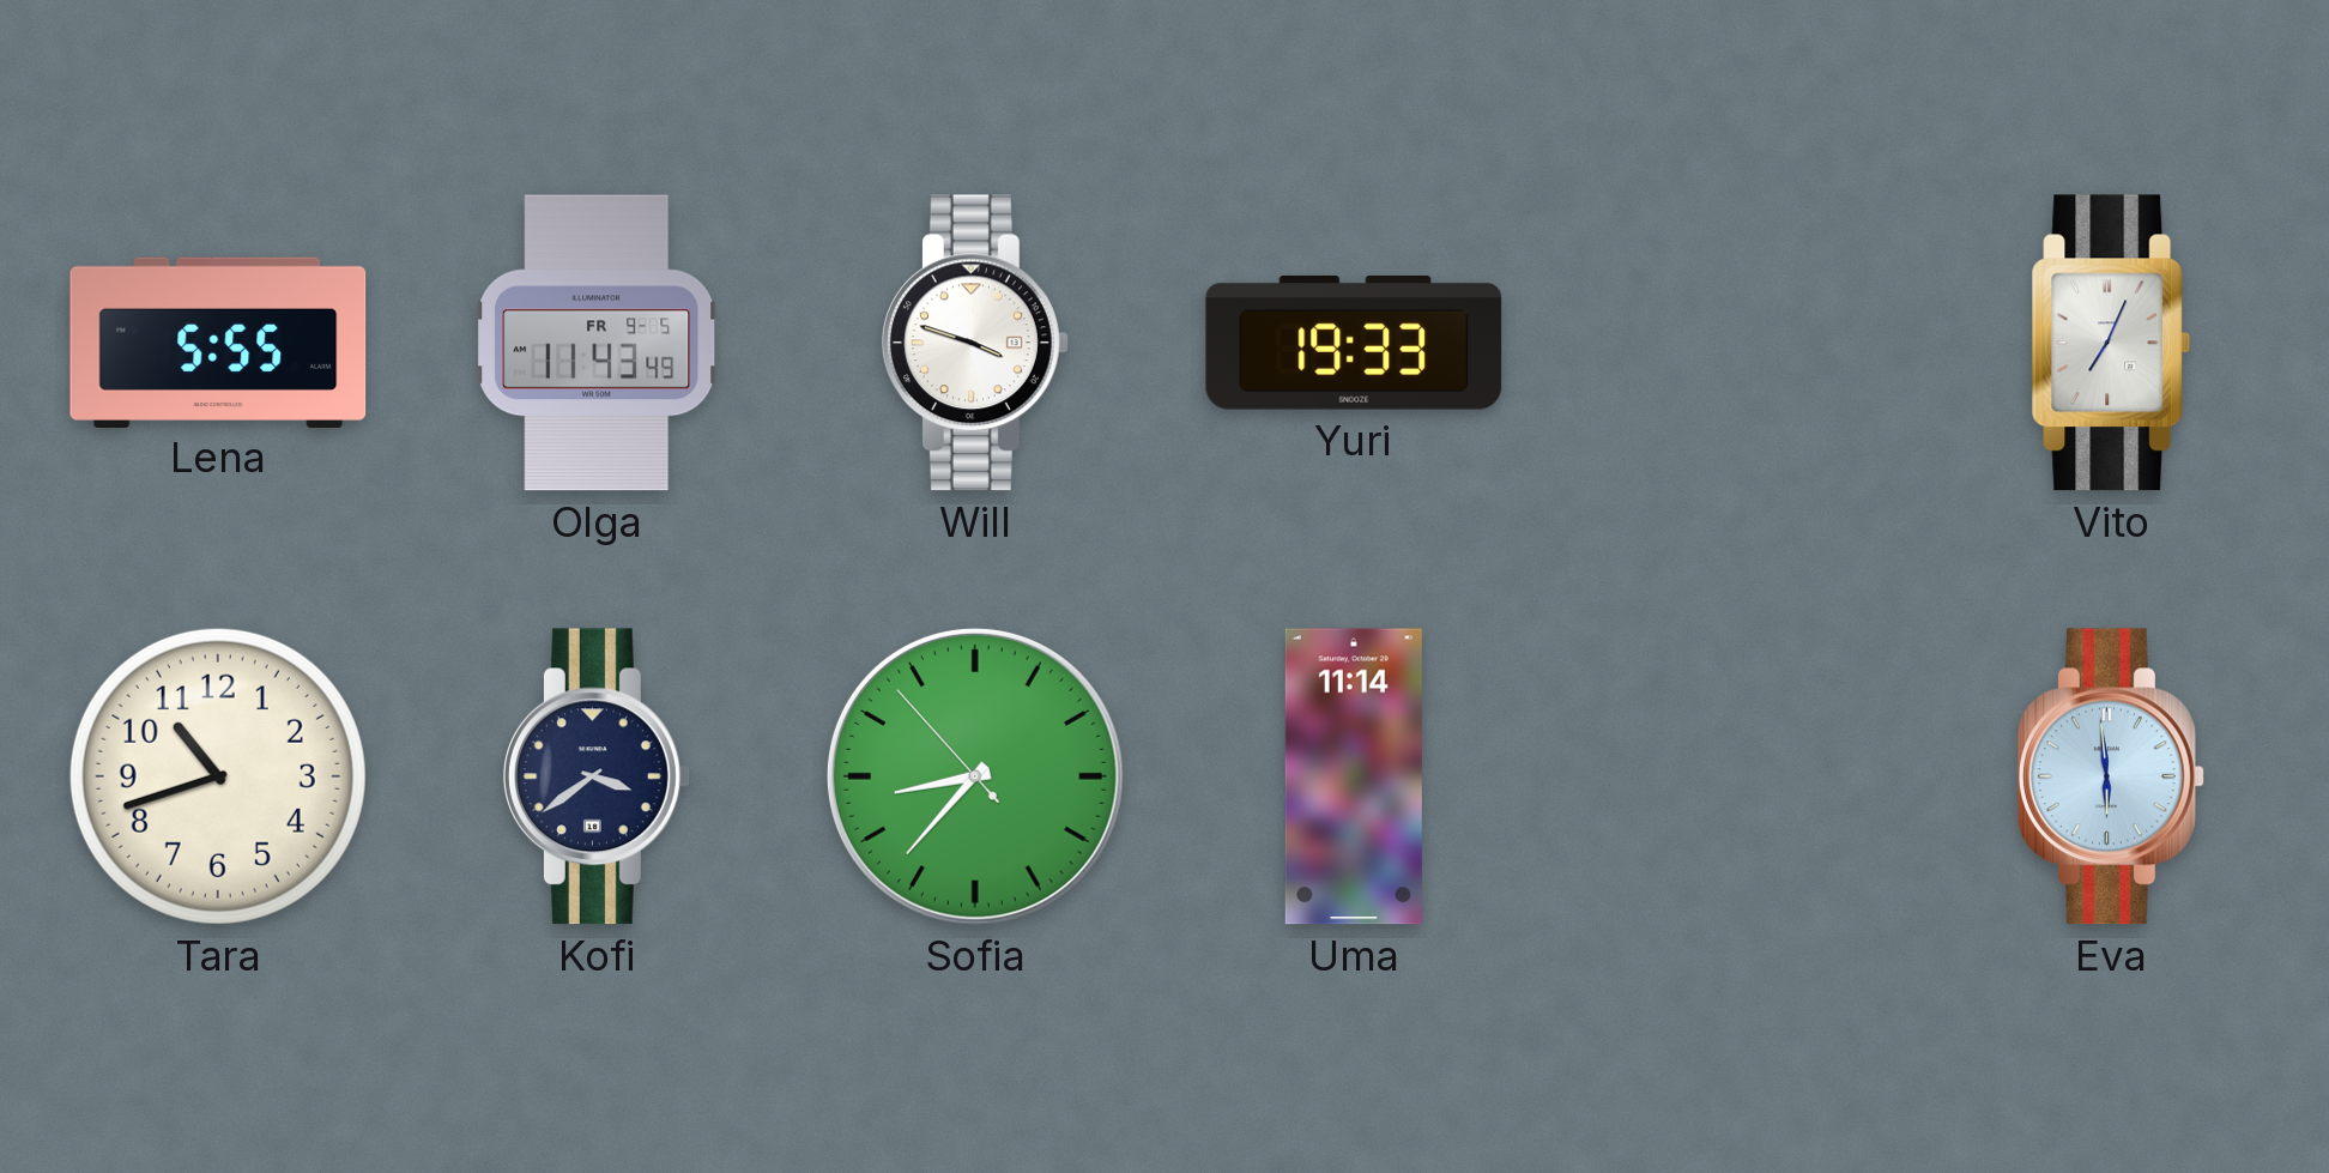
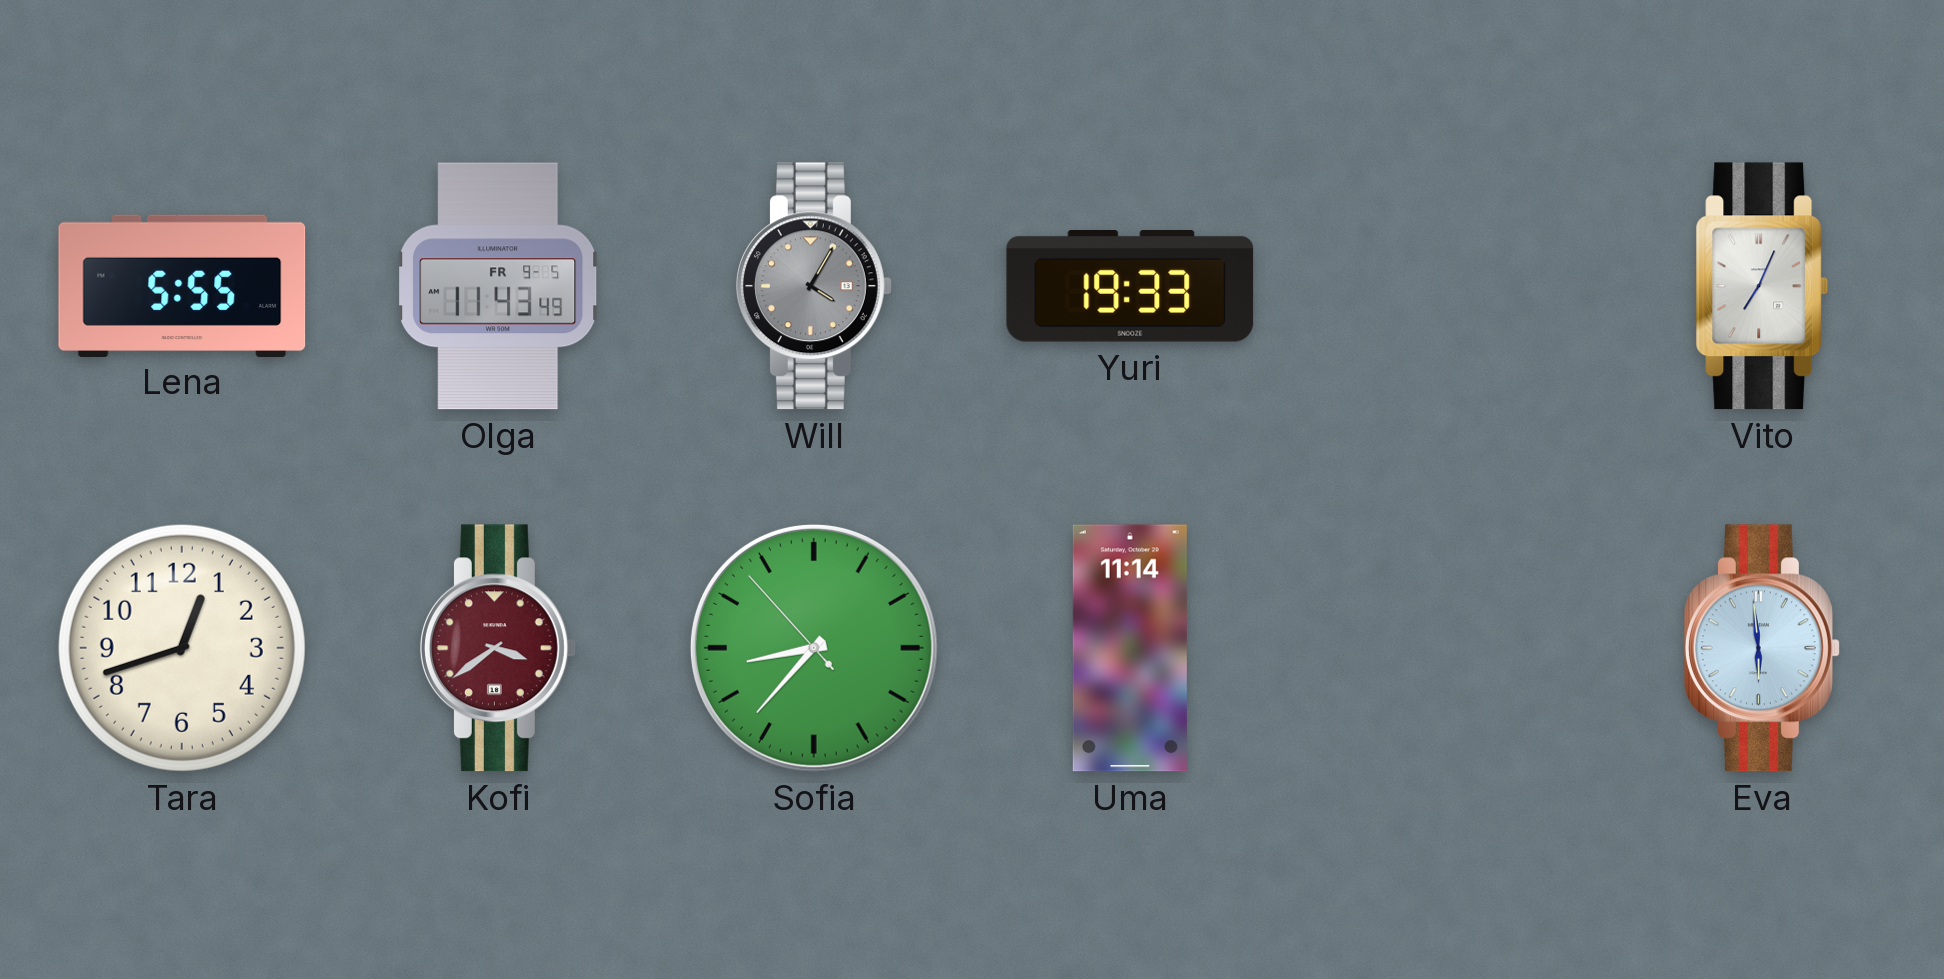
Will: 3:48 -> 4:05 (814, 286)
Will dial: white -> grey (814, 286)
Tara: 10:42 -> 12:42 (182, 648)
Kofi dial: navy -> burgundy (498, 648)
